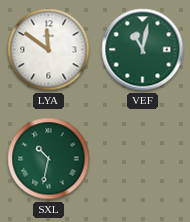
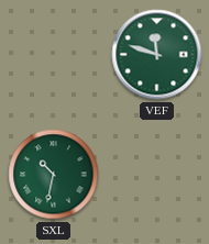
LYA: 11:51 -> none (49, 50)
VEF: 11:02 -> 11:48 (157, 55)
